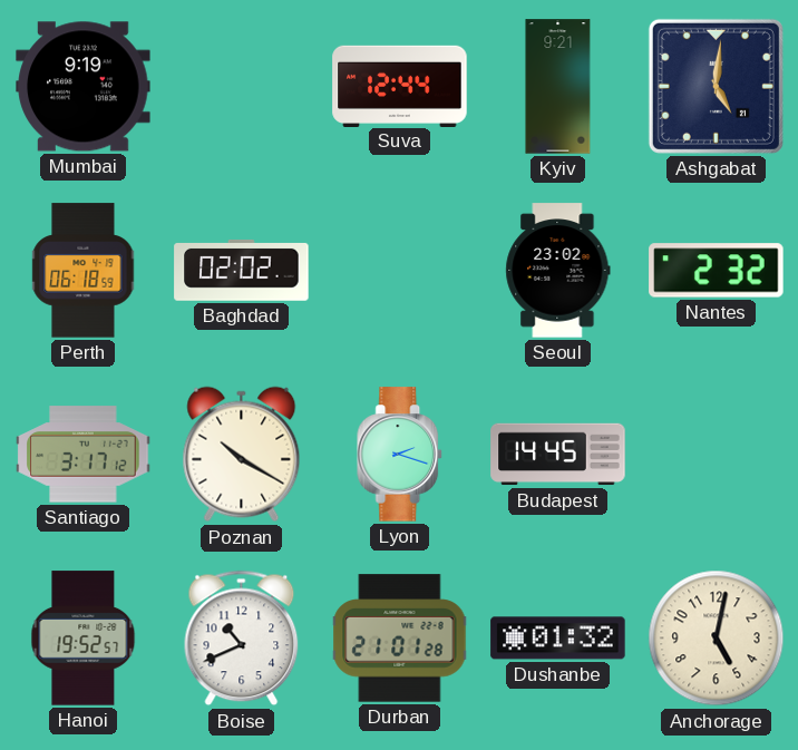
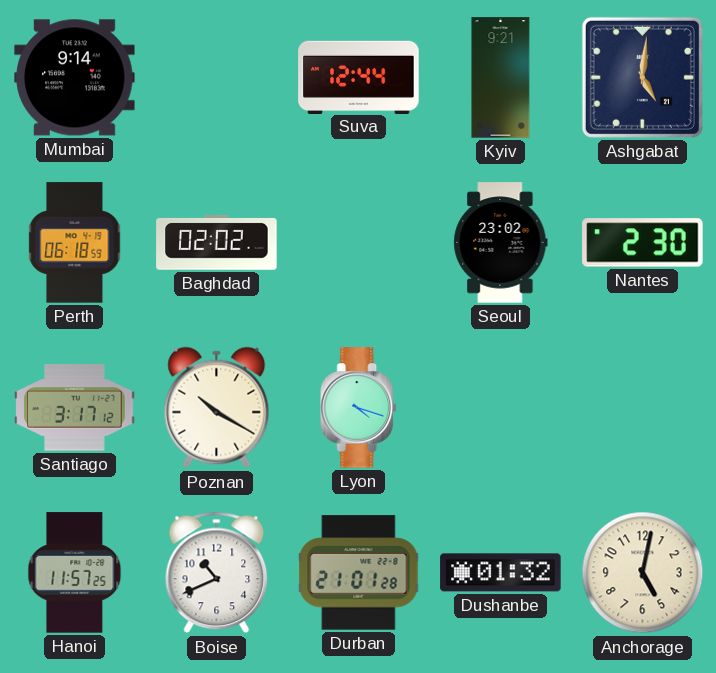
Mumbai: 9:19 -> 9:14 (75, 78)
Nantes: 2:32 -> 2:30 (643, 243)
Lyon: 2:18 -> 4:18 (359, 408)
Budapest: 14:45 -> none (558, 455)
Hanoi: 19:52 -> 11:57 (75, 573)
